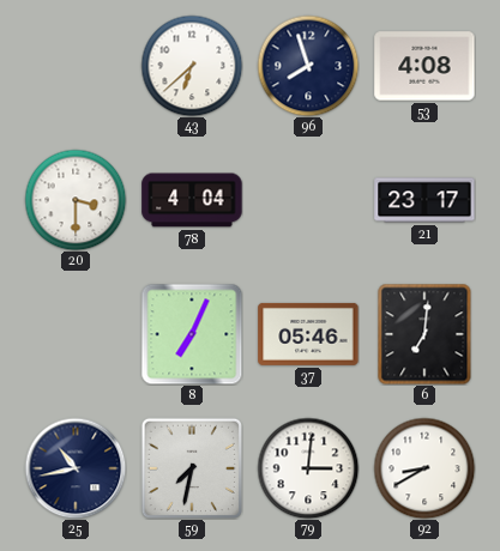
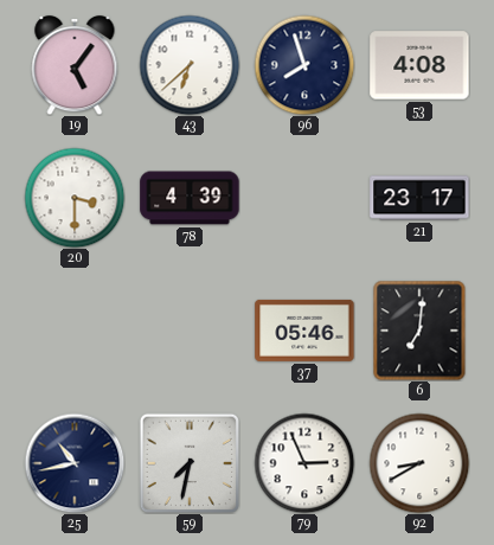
19: none -> 5:06 (75, 65)
78: 4:04 -> 4:39 (190, 198)
8: 7:04 -> none (192, 334)
79: 3:01 -> 2:56 (304, 463)
